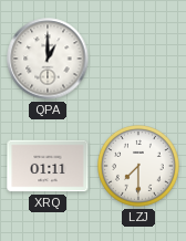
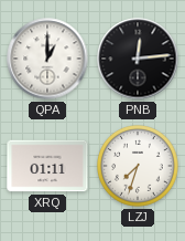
PNB: none -> 12:14 (138, 59)
LZJ: 7:30 -> 7:33 (139, 167)
